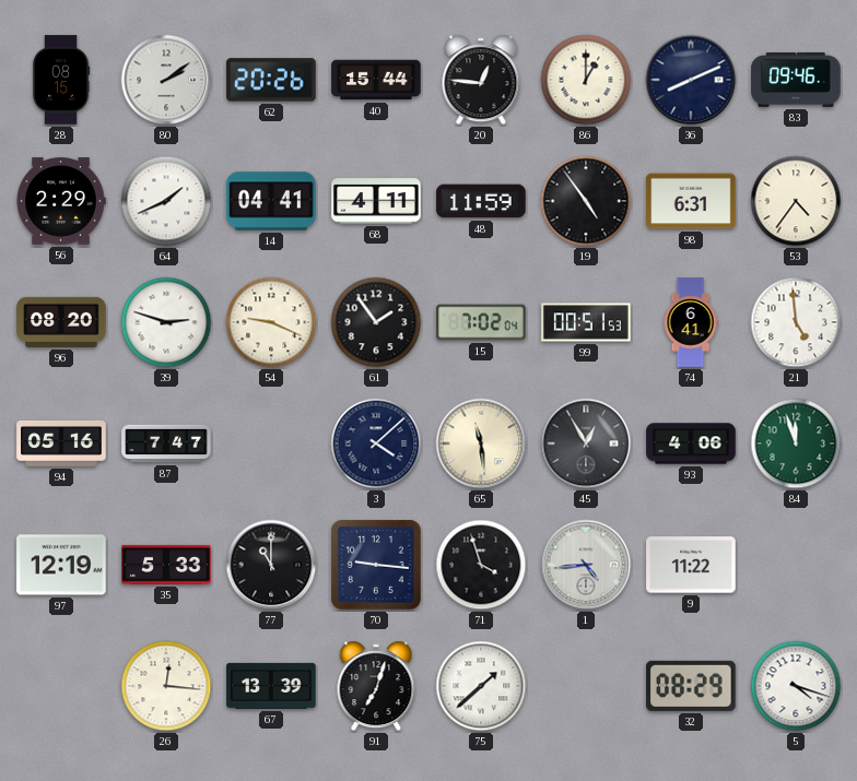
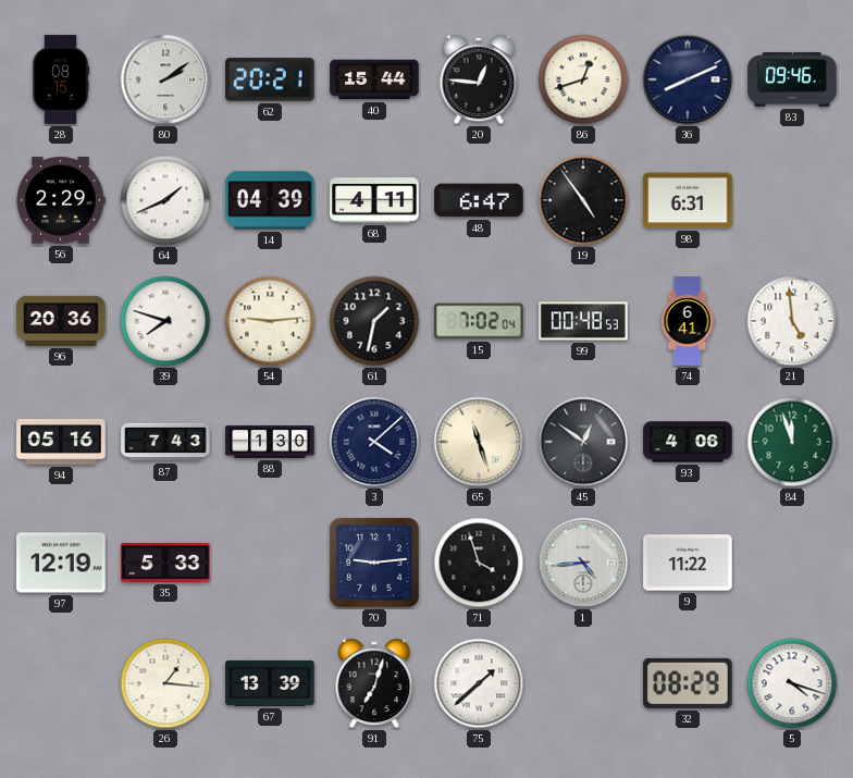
62: 20:26 -> 20:21 (270, 79)
86: 1:00 -> 12:42 (583, 79)
14: 04:41 -> 04:39 (270, 200)
48: 11:59 -> 6:47 (479, 200)
53: 4:36 -> none (796, 201)
96: 08:20 -> 20:36 (61, 321)
39: 2:48 -> 7:48 (165, 321)
54: 9:19 -> 9:14 (270, 321)
61: 1:54 -> 1:32 (374, 321)
99: 00:51 -> 00:48 (583, 321)
87: 7:47 -> 7:43 (165, 442)
88: none -> 1:30 (270, 443)
65: 11:29 -> 11:27 (479, 442)
45: 12:55 -> 12:51 (583, 442)
77: 11:00 -> none (271, 565)
70: 9:16 -> 9:14 (374, 563)
26: 12:16 -> 1:16 (165, 683)
